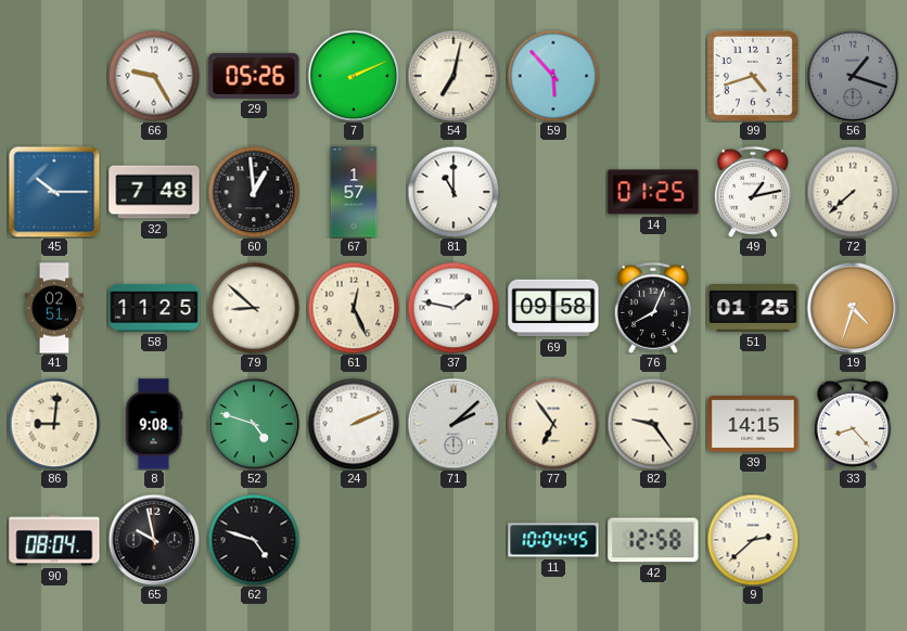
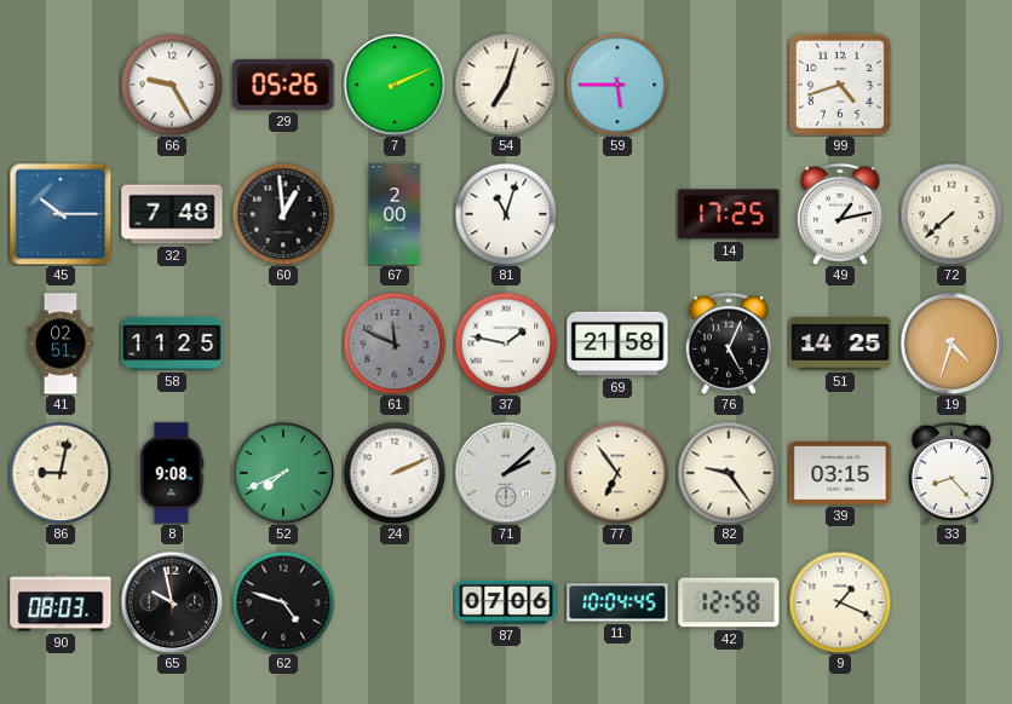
54: 7:02 -> 7:03 (506, 85)
59: 5:53 -> 5:45 (617, 85)
56: 1:18 -> none (853, 76)
67: 1:57 -> 2:00 (395, 214)
81: 11:00 -> 11:03 (506, 214)
14: 01:25 -> 17:25 (729, 214)
79: 8:52 -> none (254, 308)
61: 12:26 -> 11:49 (395, 344)
61 dial: cream -> grey (395, 344)
69: 09:58 -> 21:58 (617, 344)
76: 8:04 -> 5:04 (729, 344)
51: 01:25 -> 14:25 (840, 345)
86: 9:01 -> 9:02 (61, 473)
52: 4:48 -> 7:41 (283, 473)
39: 14:15 -> 03:15 (840, 474)
90: 08:04 -> 08:03 (61, 602)
87: none -> 07:06 (506, 602)
9: 2:38 -> 1:19 (840, 602)
